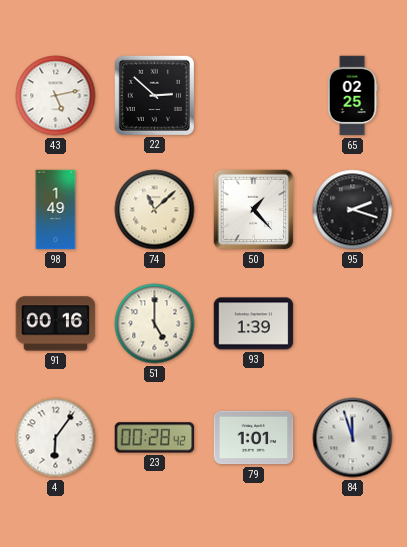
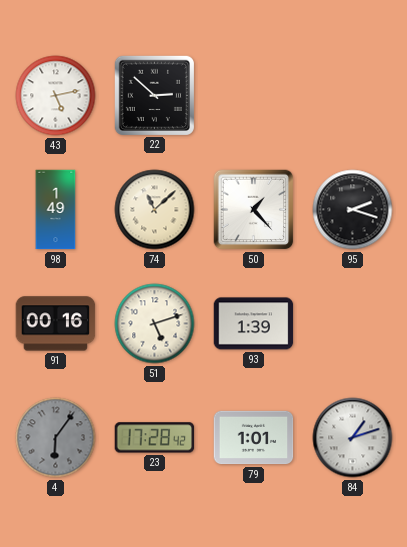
65: 02:25 -> none (352, 96)
51: 5:00 -> 5:12 (155, 324)
4 dial: white -> grey (56, 438)
23: 00:28 -> 17:28 (155, 438)
84: 11:57 -> 1:12 (353, 438)
